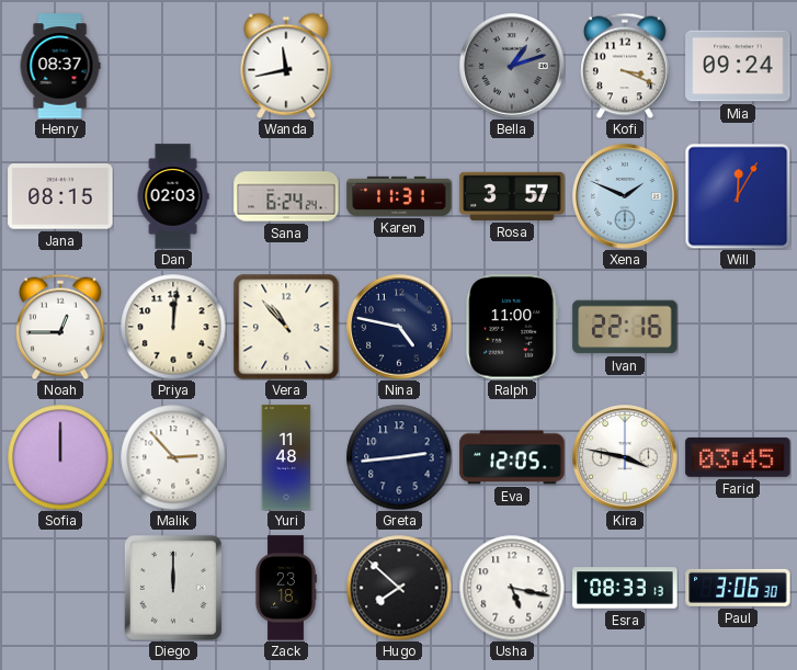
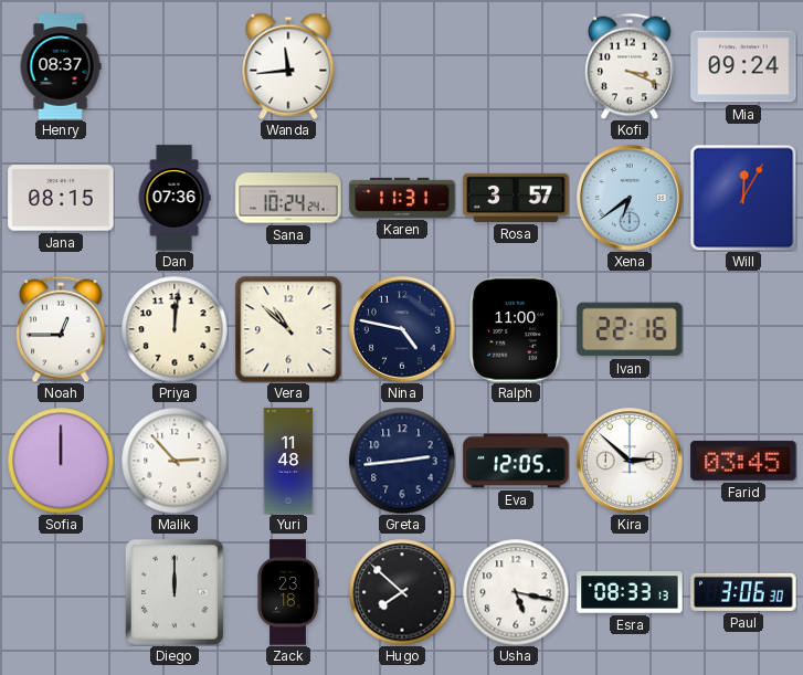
Wanda: 11:43 -> 11:44 (288, 66)
Bella: 1:12 -> none (512, 66)
Dan: 02:03 -> 07:36 (175, 198)
Sana: 6:24 -> 10:24 (288, 198)
Xena: 1:49 -> 6:39 (630, 198)
Vera: 10:53 -> 10:52 (288, 329)
Kira: 3:47 -> 2:52 (630, 461)
